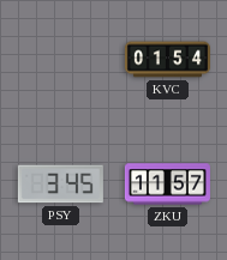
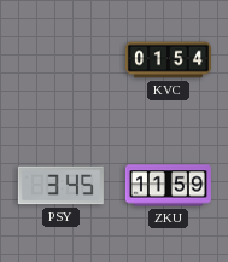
ZKU: 11:57 -> 11:59 (168, 186)
